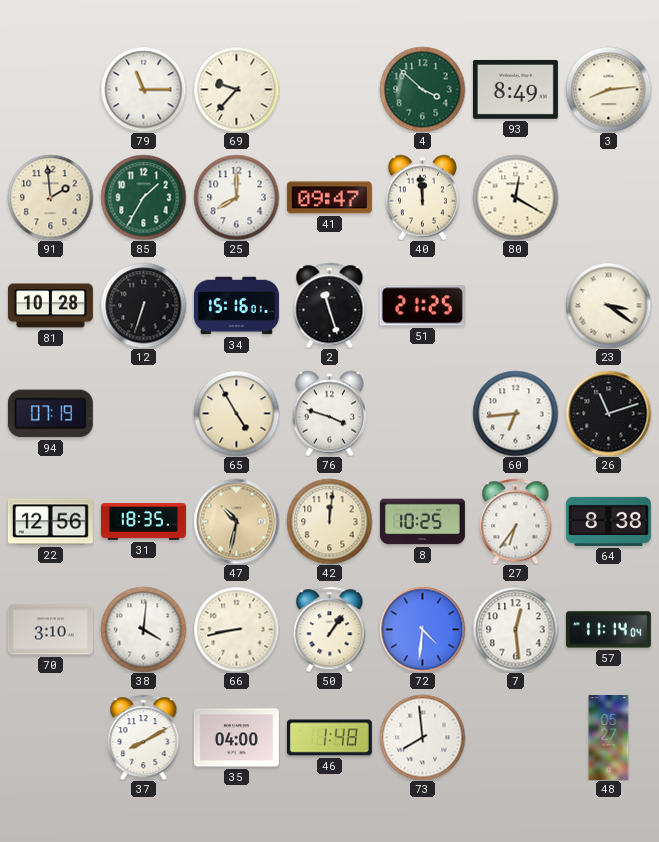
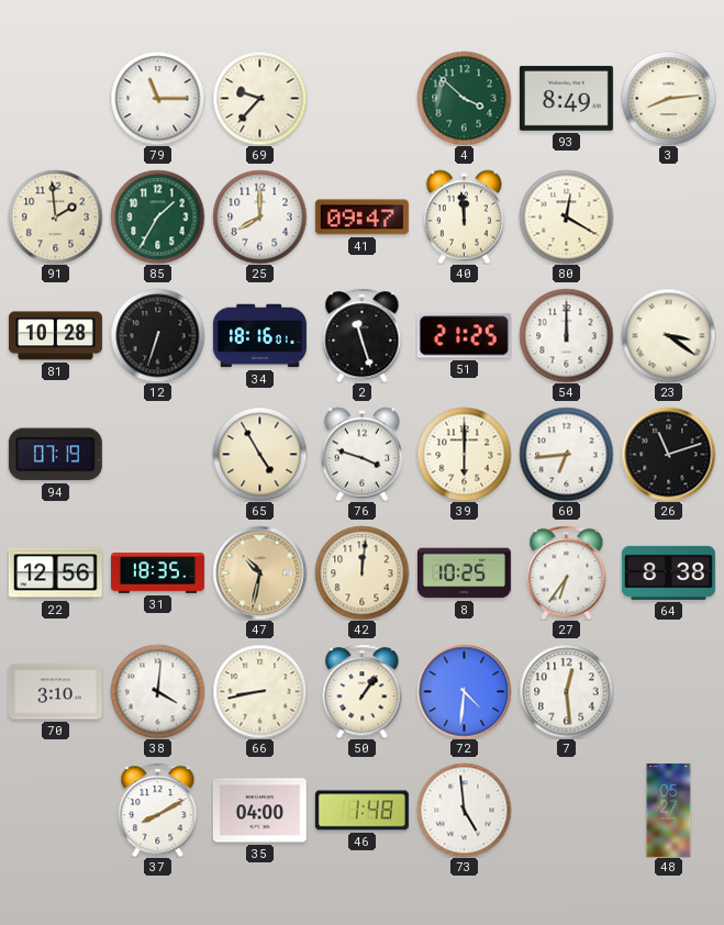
34: 15:16 -> 18:16 (259, 336)
54: none -> 12:00 (566, 335)
39: none -> 6:00 (464, 454)
57: 11:14 -> none (608, 630)
73: 7:59 -> 4:59 (464, 810)
